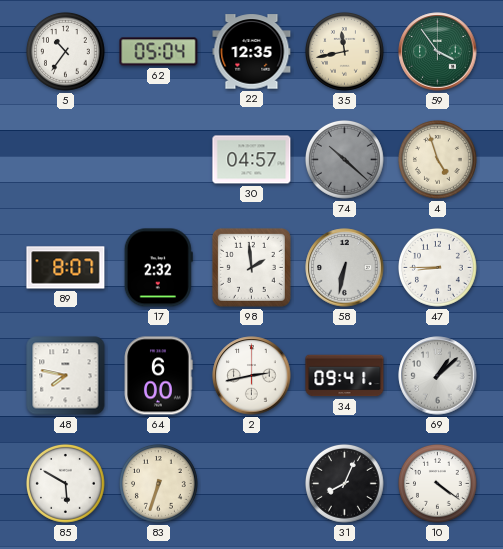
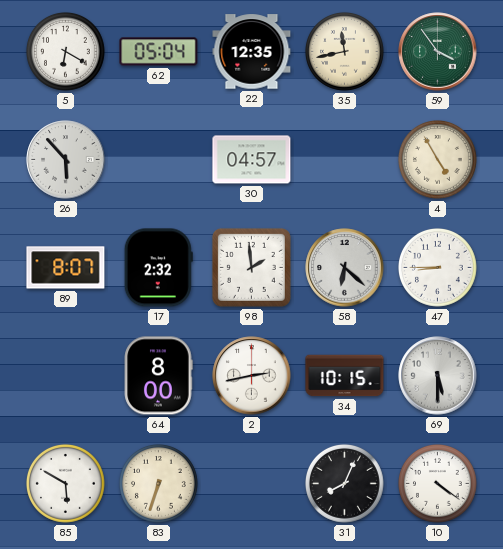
5: 10:36 -> 6:20 (66, 52)
26: none -> 5:53 (66, 160)
74: 10:22 -> none (345, 160)
4: 4:57 -> 4:55 (438, 160)
58: 6:32 -> 6:22 (345, 268)
48: 7:47 -> none (66, 376)
64: 6:00 -> 8:00 (158, 376)
34: 09:41 -> 10:15 (345, 376)
69: 1:08 -> 5:30 (438, 376)
